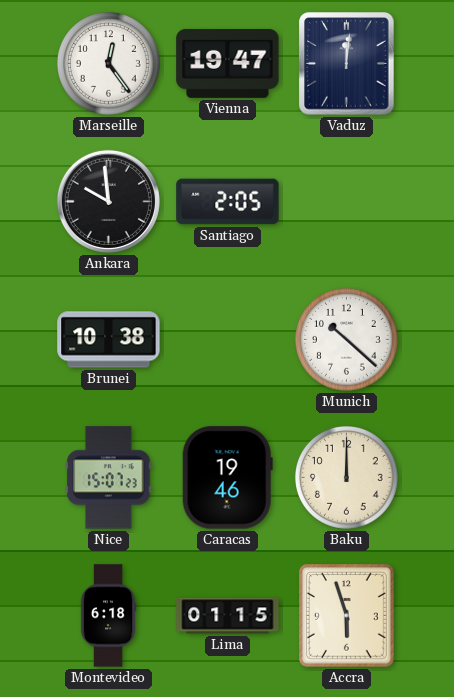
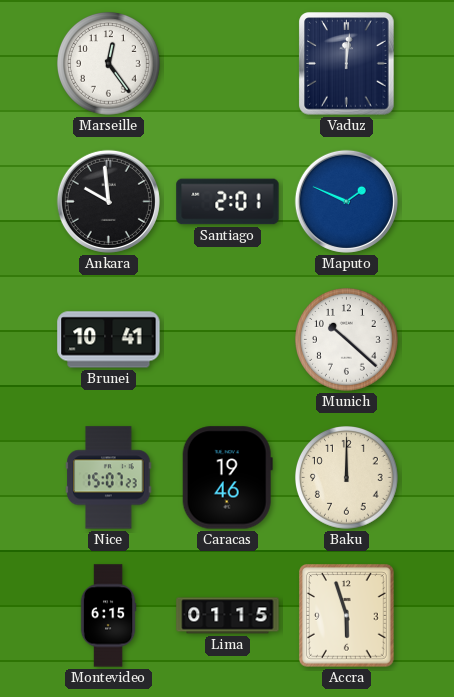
Vienna: 19:47 -> none (228, 63)
Santiago: 2:05 -> 2:01 (228, 202)
Maputo: none -> 1:49 (346, 201)
Brunei: 10:38 -> 10:41 (109, 340)
Montevideo: 6:18 -> 6:15 (108, 616)
